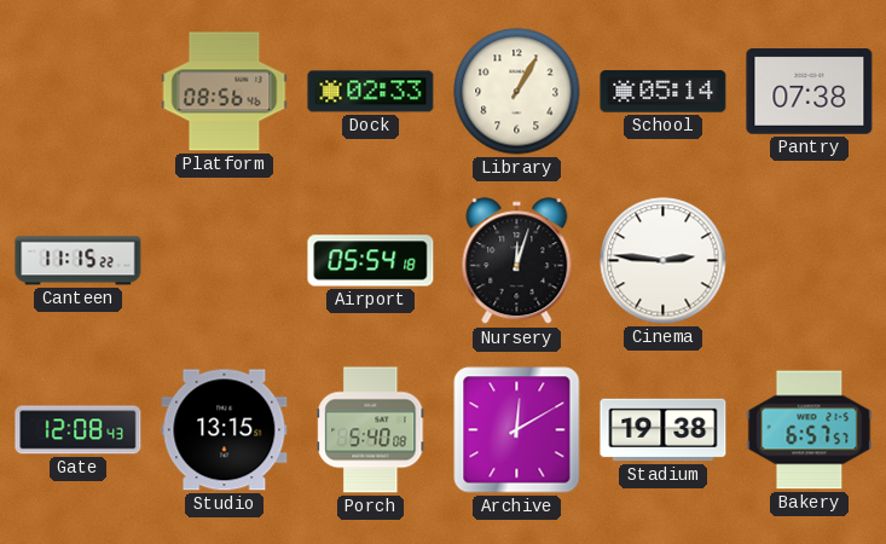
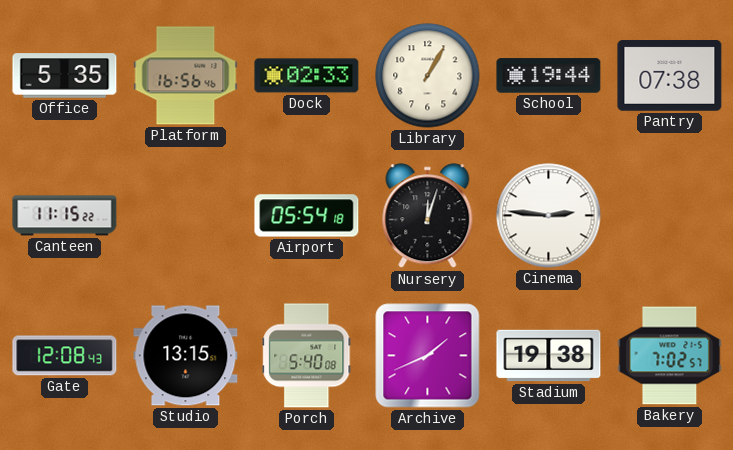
Office: none -> 5:35 (65, 76)
Platform: 08:56 -> 16:56 (186, 76)
School: 05:14 -> 19:44 (549, 76)
Archive: 12:10 -> 1:41 (428, 356)
Bakery: 6:57 -> 7:02 (670, 356)
